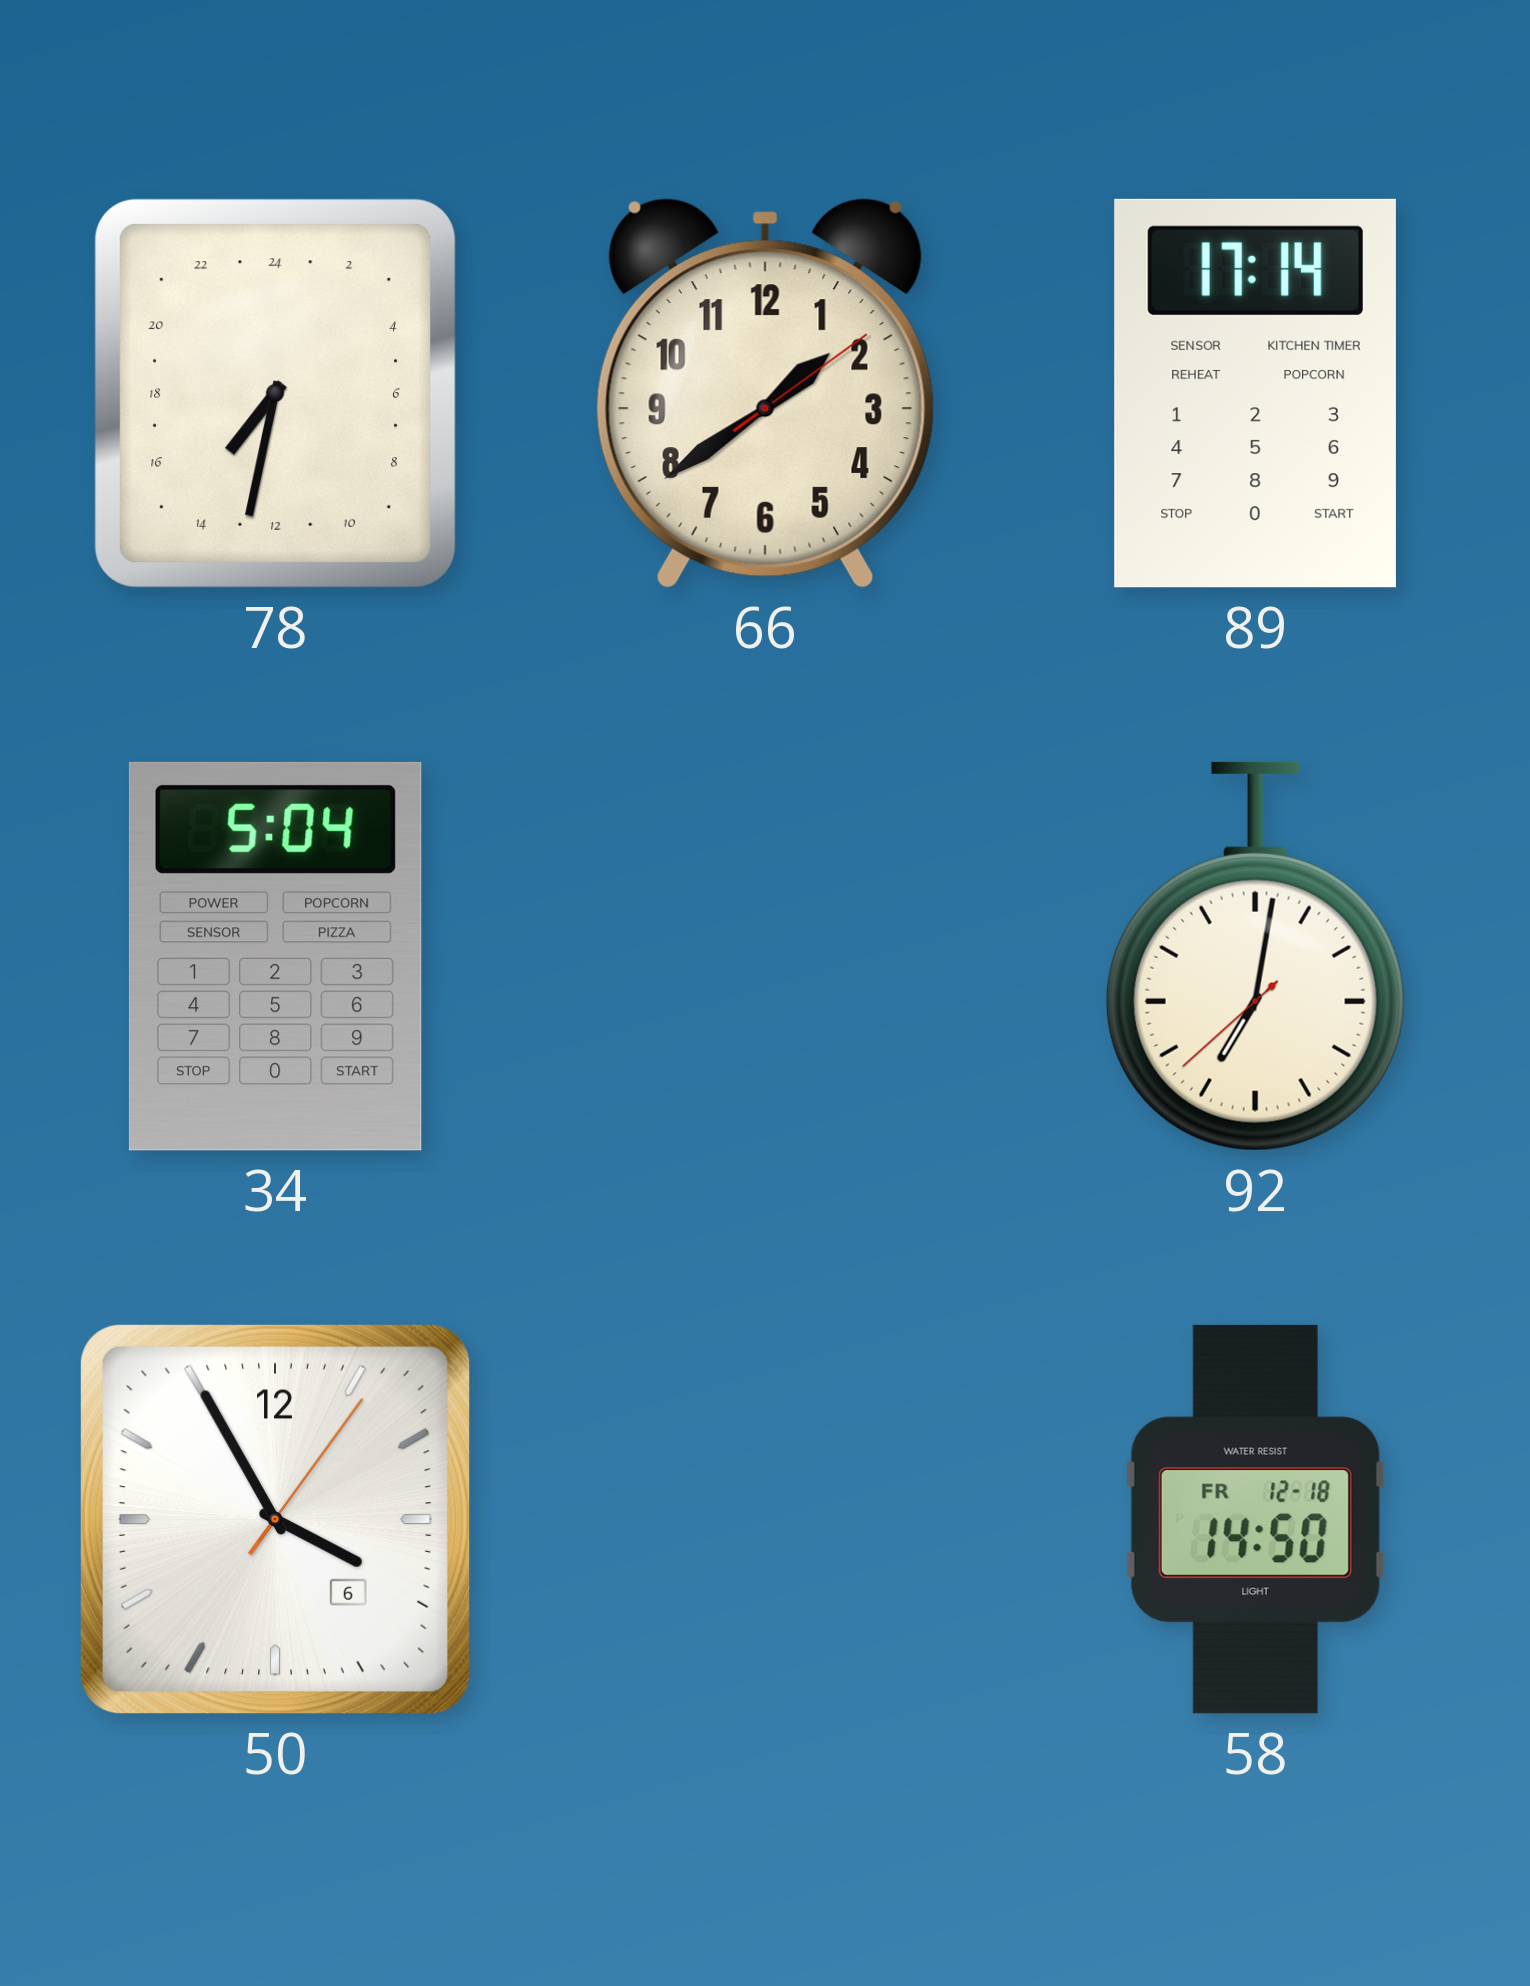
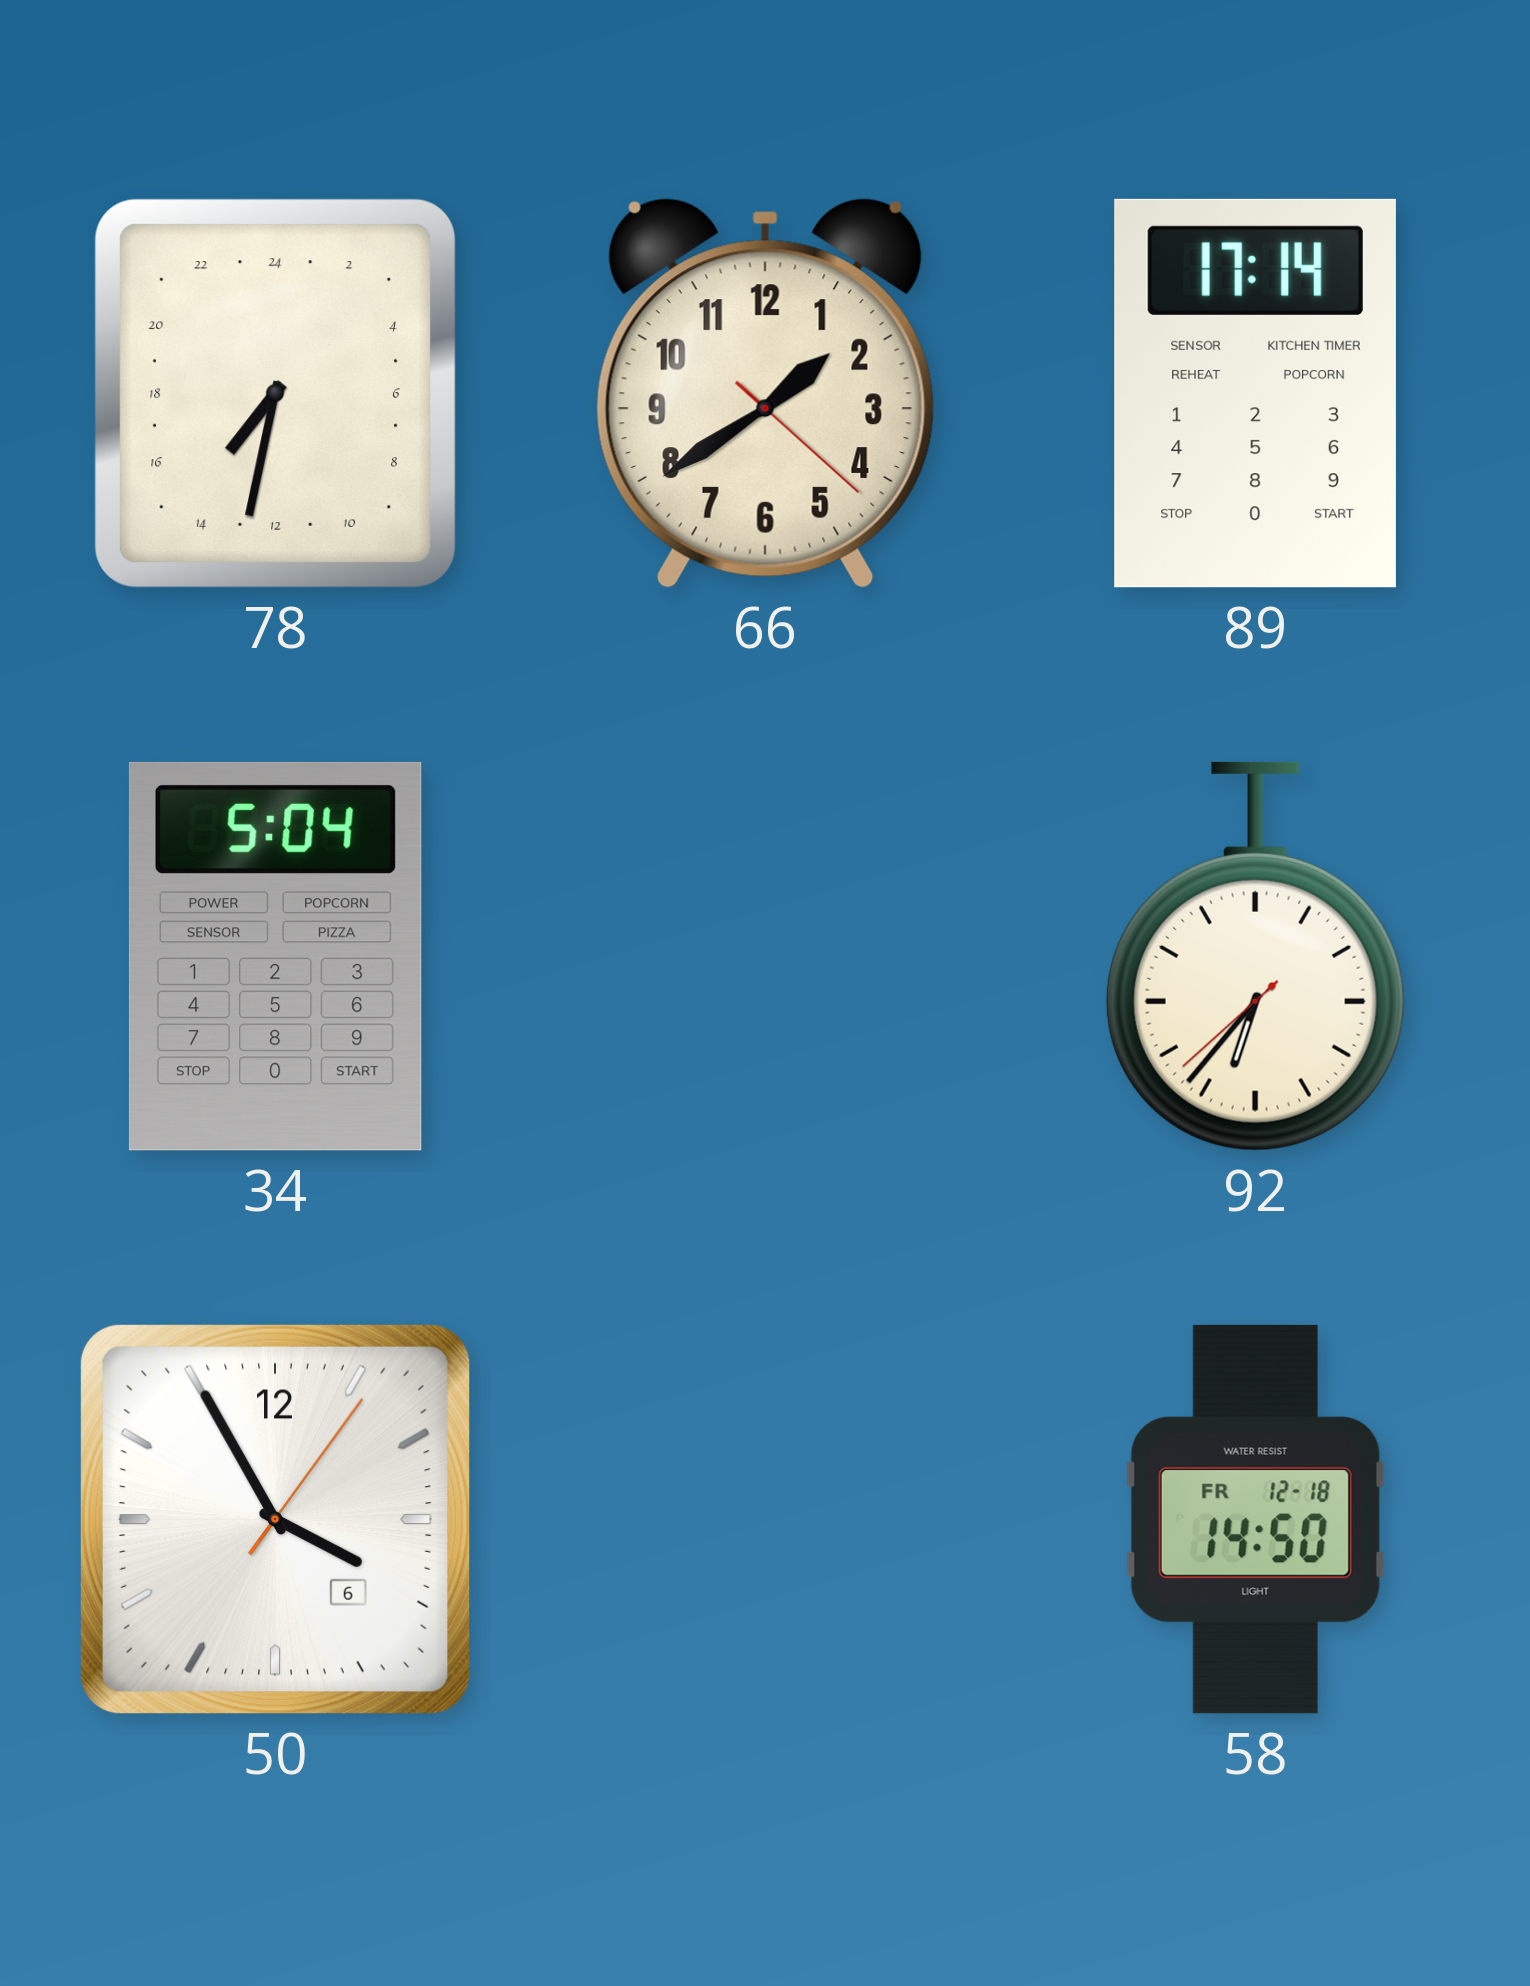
66: 1:39:09 -> 1:39:22 (765, 393)
92: 7:01 -> 6:36 (1255, 956)
